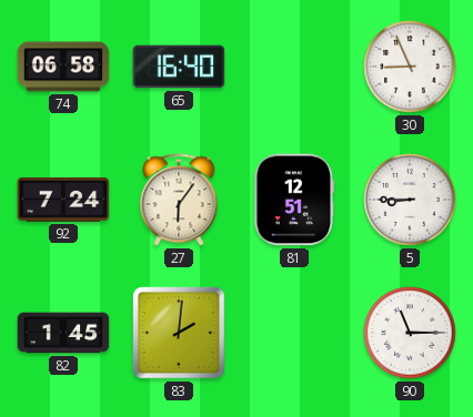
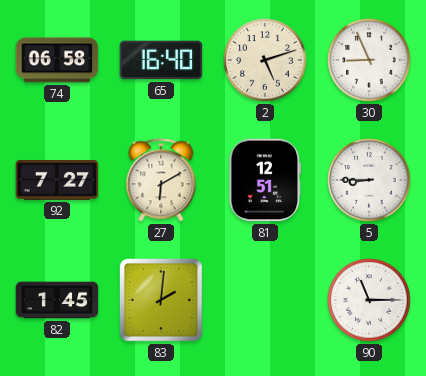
2: none -> 5:12 (265, 60)
92: 7:24 -> 7:27 (57, 180)
27: 6:06 -> 6:10 (161, 180)
